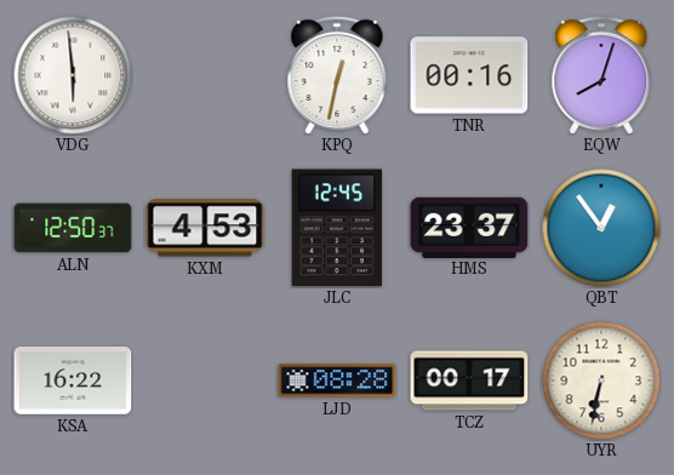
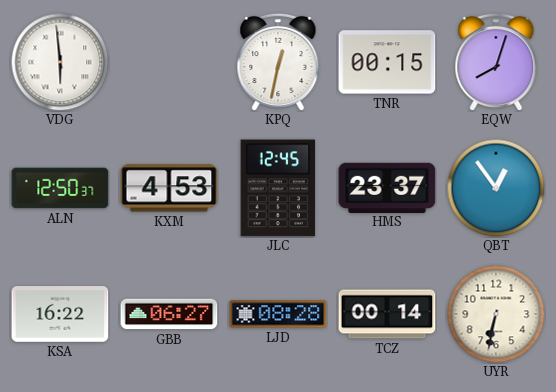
TNR: 00:16 -> 00:15 (387, 62)
GBB: none -> 06:27 (169, 314)
TCZ: 00:17 -> 00:14 (387, 314)
